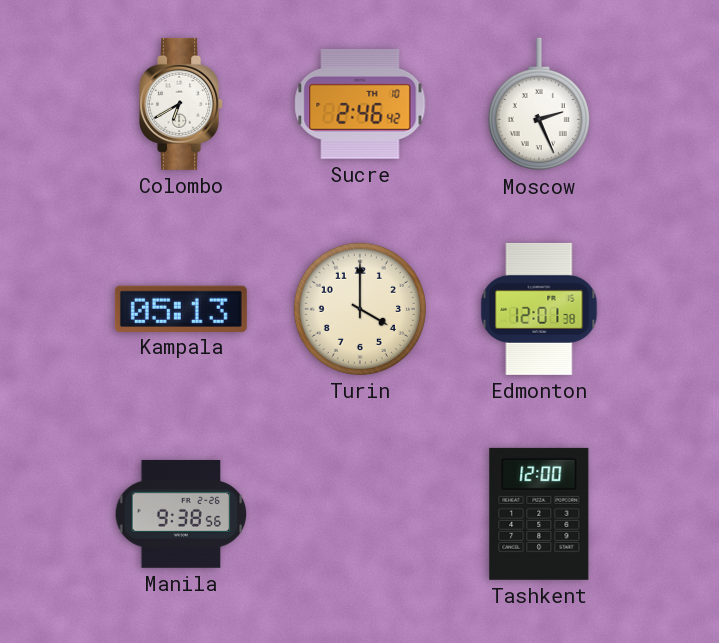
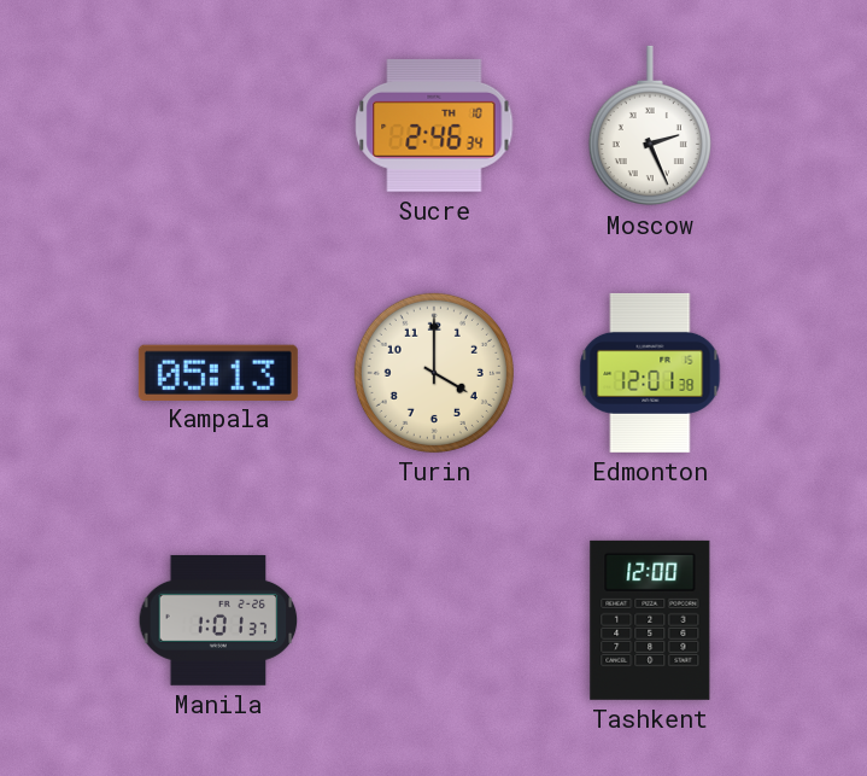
Colombo: 6:40 -> none (182, 104)
Sucre: 2:46:42 -> 2:46:34 (434, 126)
Manila: 9:38 -> 1:01 (218, 620)
